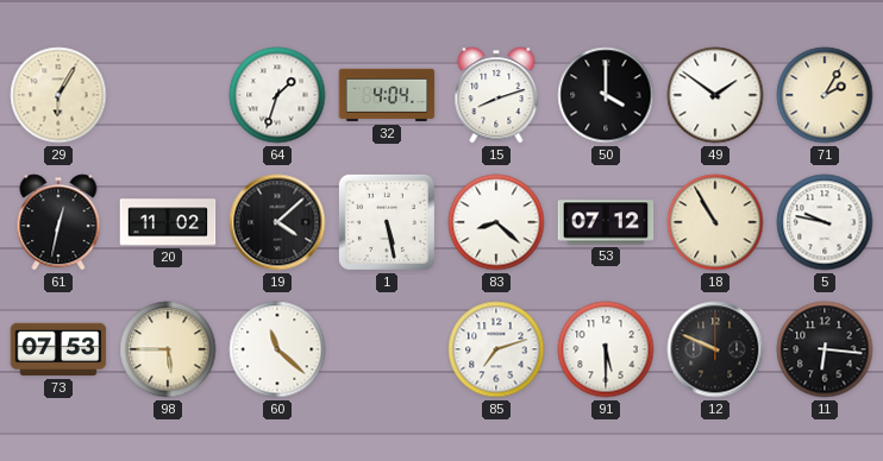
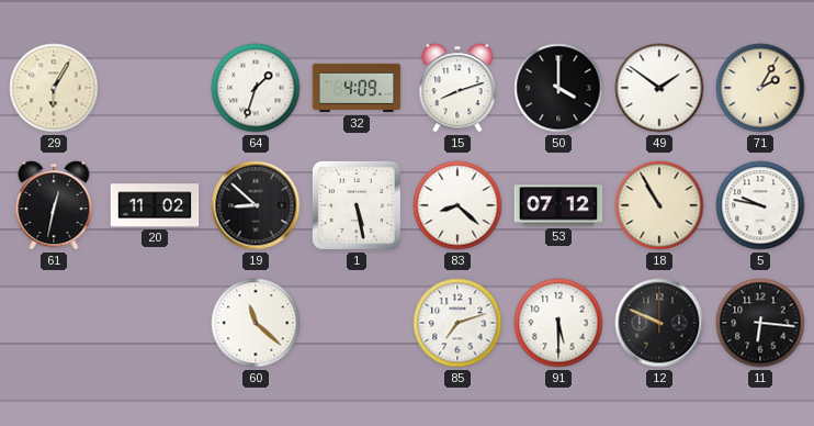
32: 4:04 -> 4:09 (357, 88)
19: 4:08 -> 8:52 (256, 205)
73: 07:53 -> none (58, 349)
98: 5:45 -> none (168, 349)
